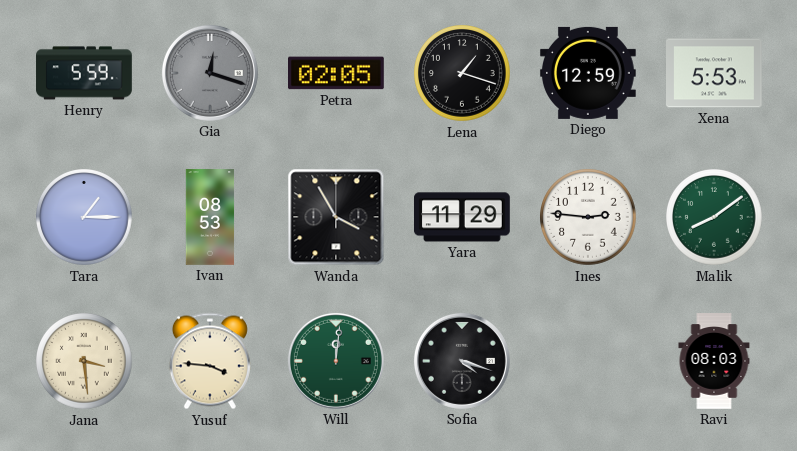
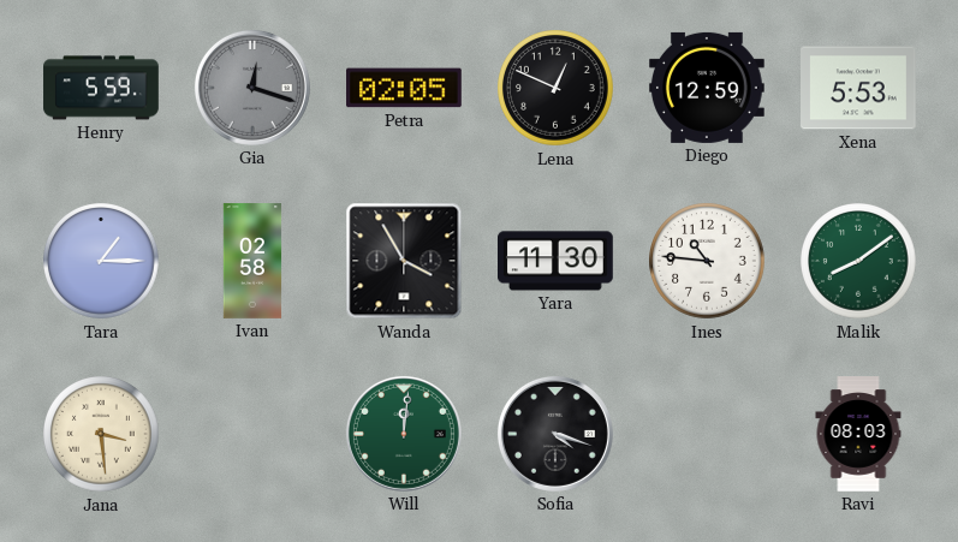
Lena: 1:18 -> 12:49 (555, 88)
Ivan: 08:53 -> 02:58 (252, 261)
Yara: 11:29 -> 11:30 (557, 261)
Ines: 2:46 -> 10:46 (707, 261)
Yusuf: 3:46 -> none (210, 361)
